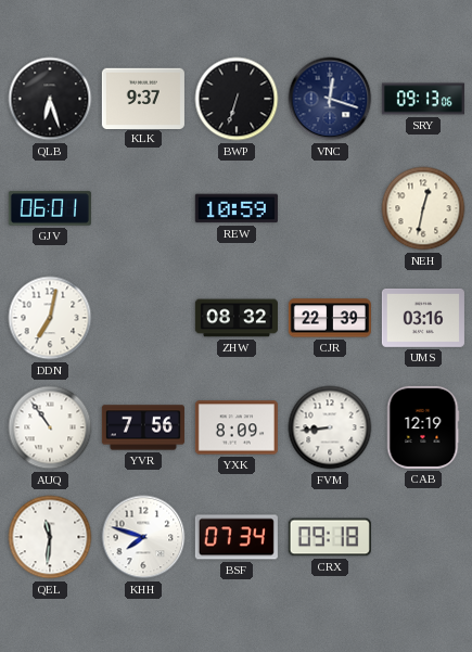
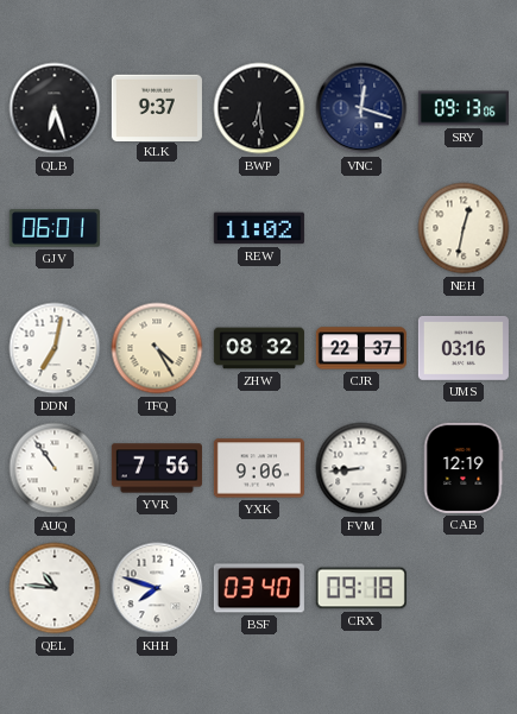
BWP: 6:33 -> 6:29 (259, 108)
REW: 10:59 -> 11:02 (259, 228)
TFQ: none -> 4:25 (157, 348)
CJR: 22:39 -> 22:37 (361, 348)
YXK: 8:09 -> 9:06 (259, 468)
QEL: 11:31 -> 10:46 (55, 588)
BSF: 07:34 -> 03:40 (259, 588)
